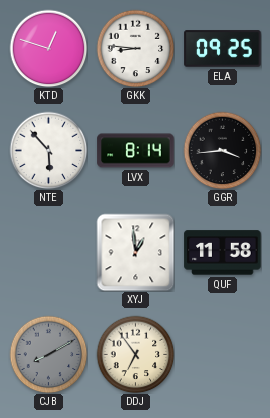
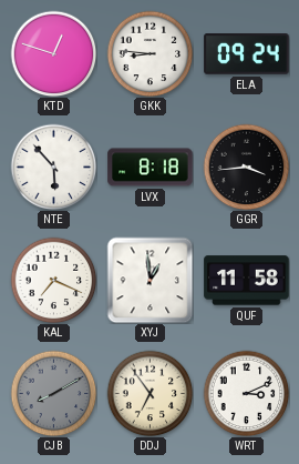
ELA: 09:25 -> 09:24 (247, 54)
LVX: 8:14 -> 8:18 (151, 168)
KAL: none -> 7:19 (53, 280)
WRT: none -> 3:11 (246, 393)
